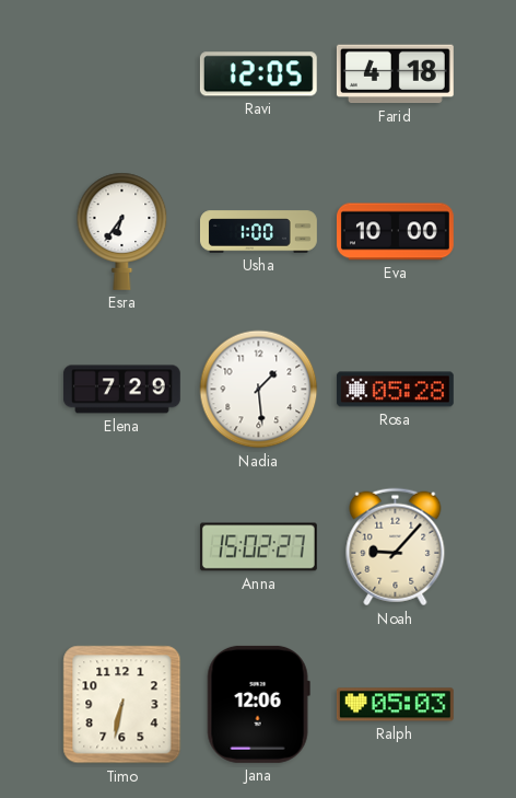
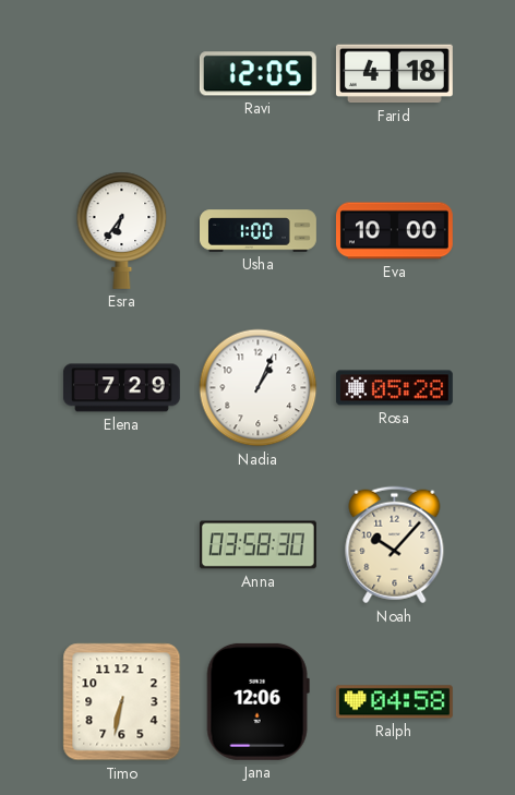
Nadia: 1:29 -> 1:04 (259, 388)
Anna: 15:02 -> 03:58 (257, 545)
Noah: 9:07 -> 10:07 (395, 545)
Ralph: 05:03 -> 04:58 (394, 702)
